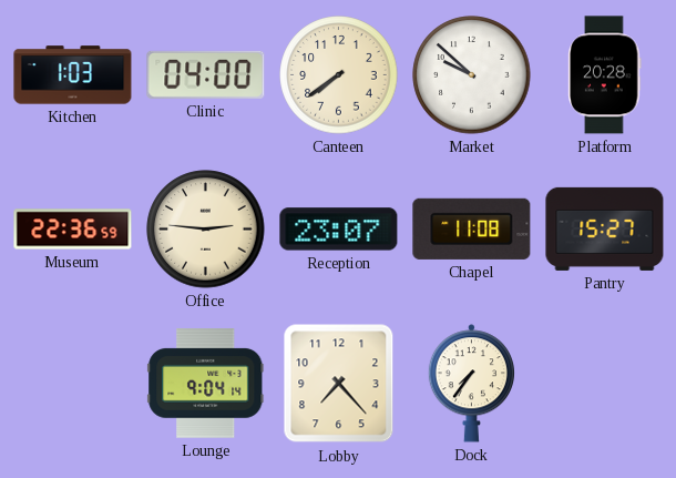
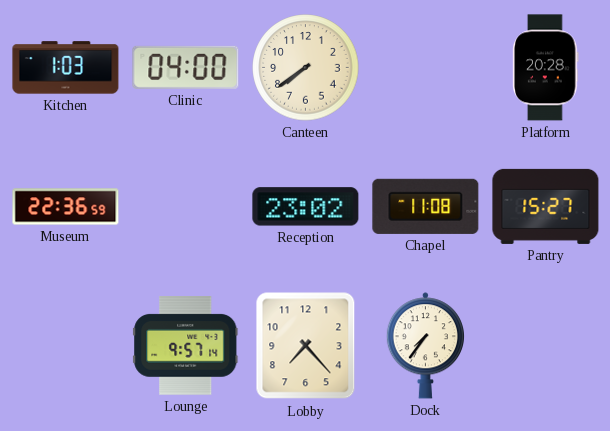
Market: 9:52 -> none (472, 75)
Office: 2:46 -> none (206, 230)
Reception: 23:07 -> 23:02 (306, 207)
Lounge: 9:04 -> 9:57 (186, 346)
